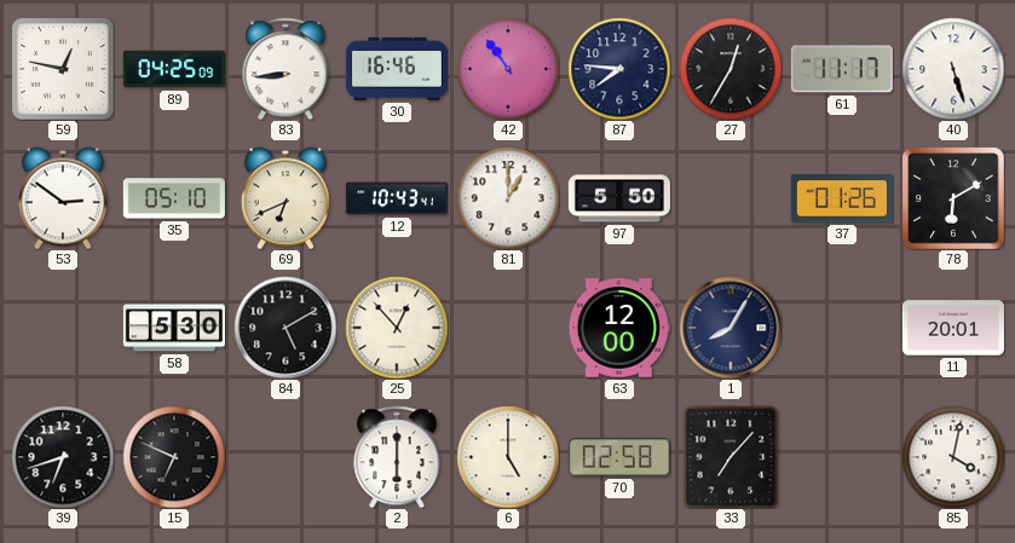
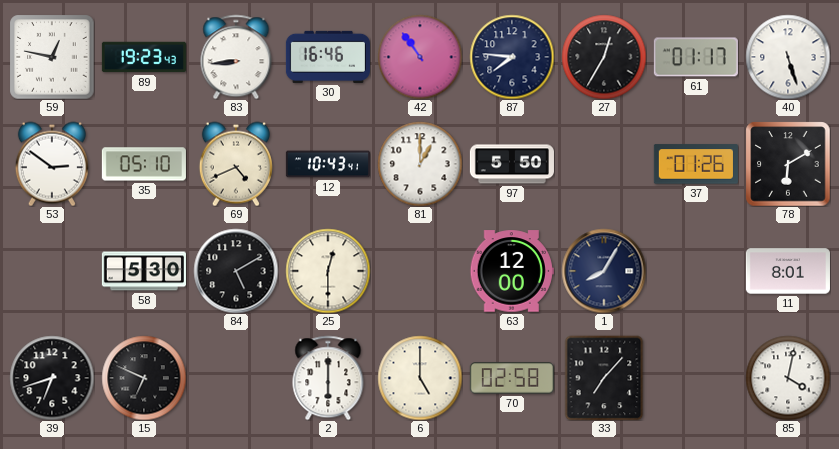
89: 04:25 -> 19:23 (144, 57)
61: 11:17 -> 01:17 (696, 57)
69: 6:41 -> 4:41 (236, 164)
25: 12:53 -> 12:30 (328, 271)
11: 20:01 -> 8:01 (788, 271)
